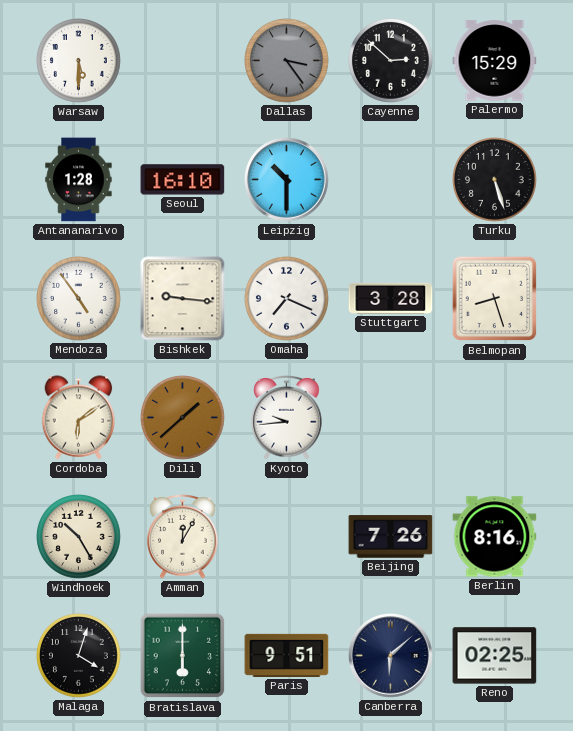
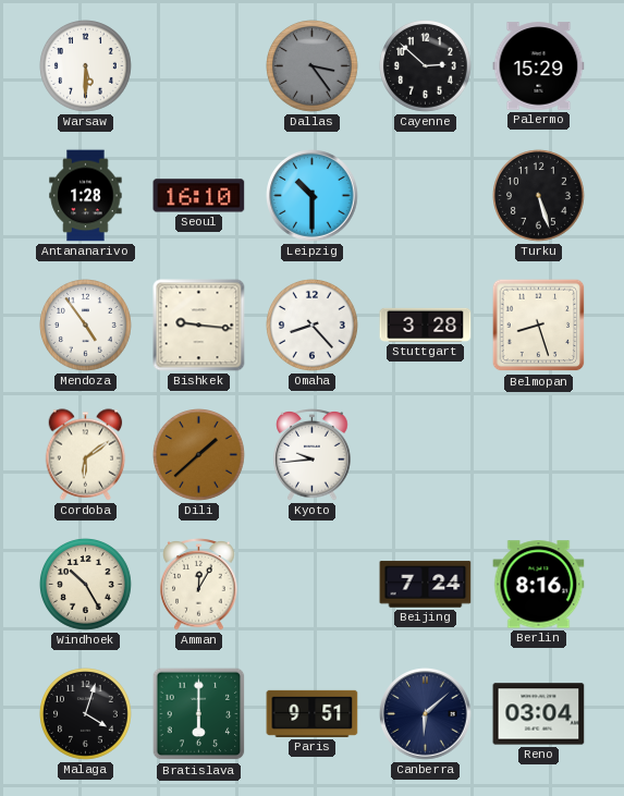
Omaha: 7:19 -> 8:23 (313, 326)
Beijing: 7:26 -> 7:24 (426, 585)
Reno: 02:25 -> 03:04 (539, 714)
